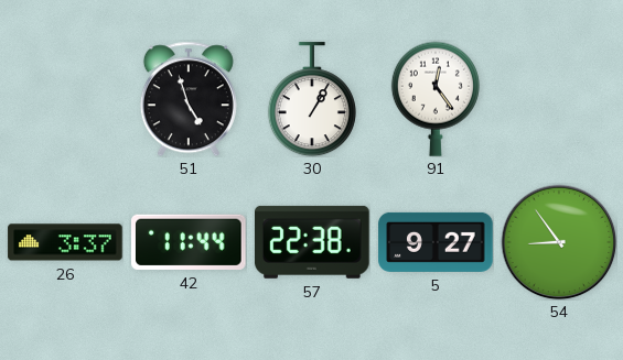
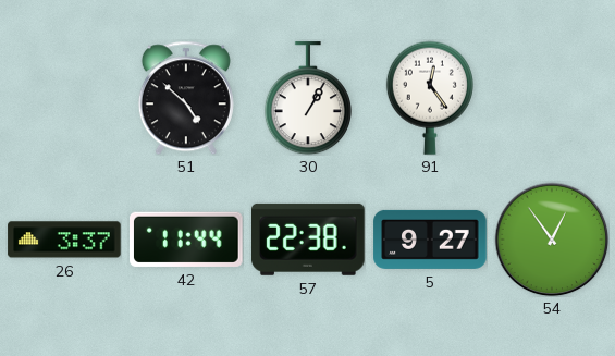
51: 4:57 -> 4:52 (186, 98)
54: 8:54 -> 12:54 (552, 240)
